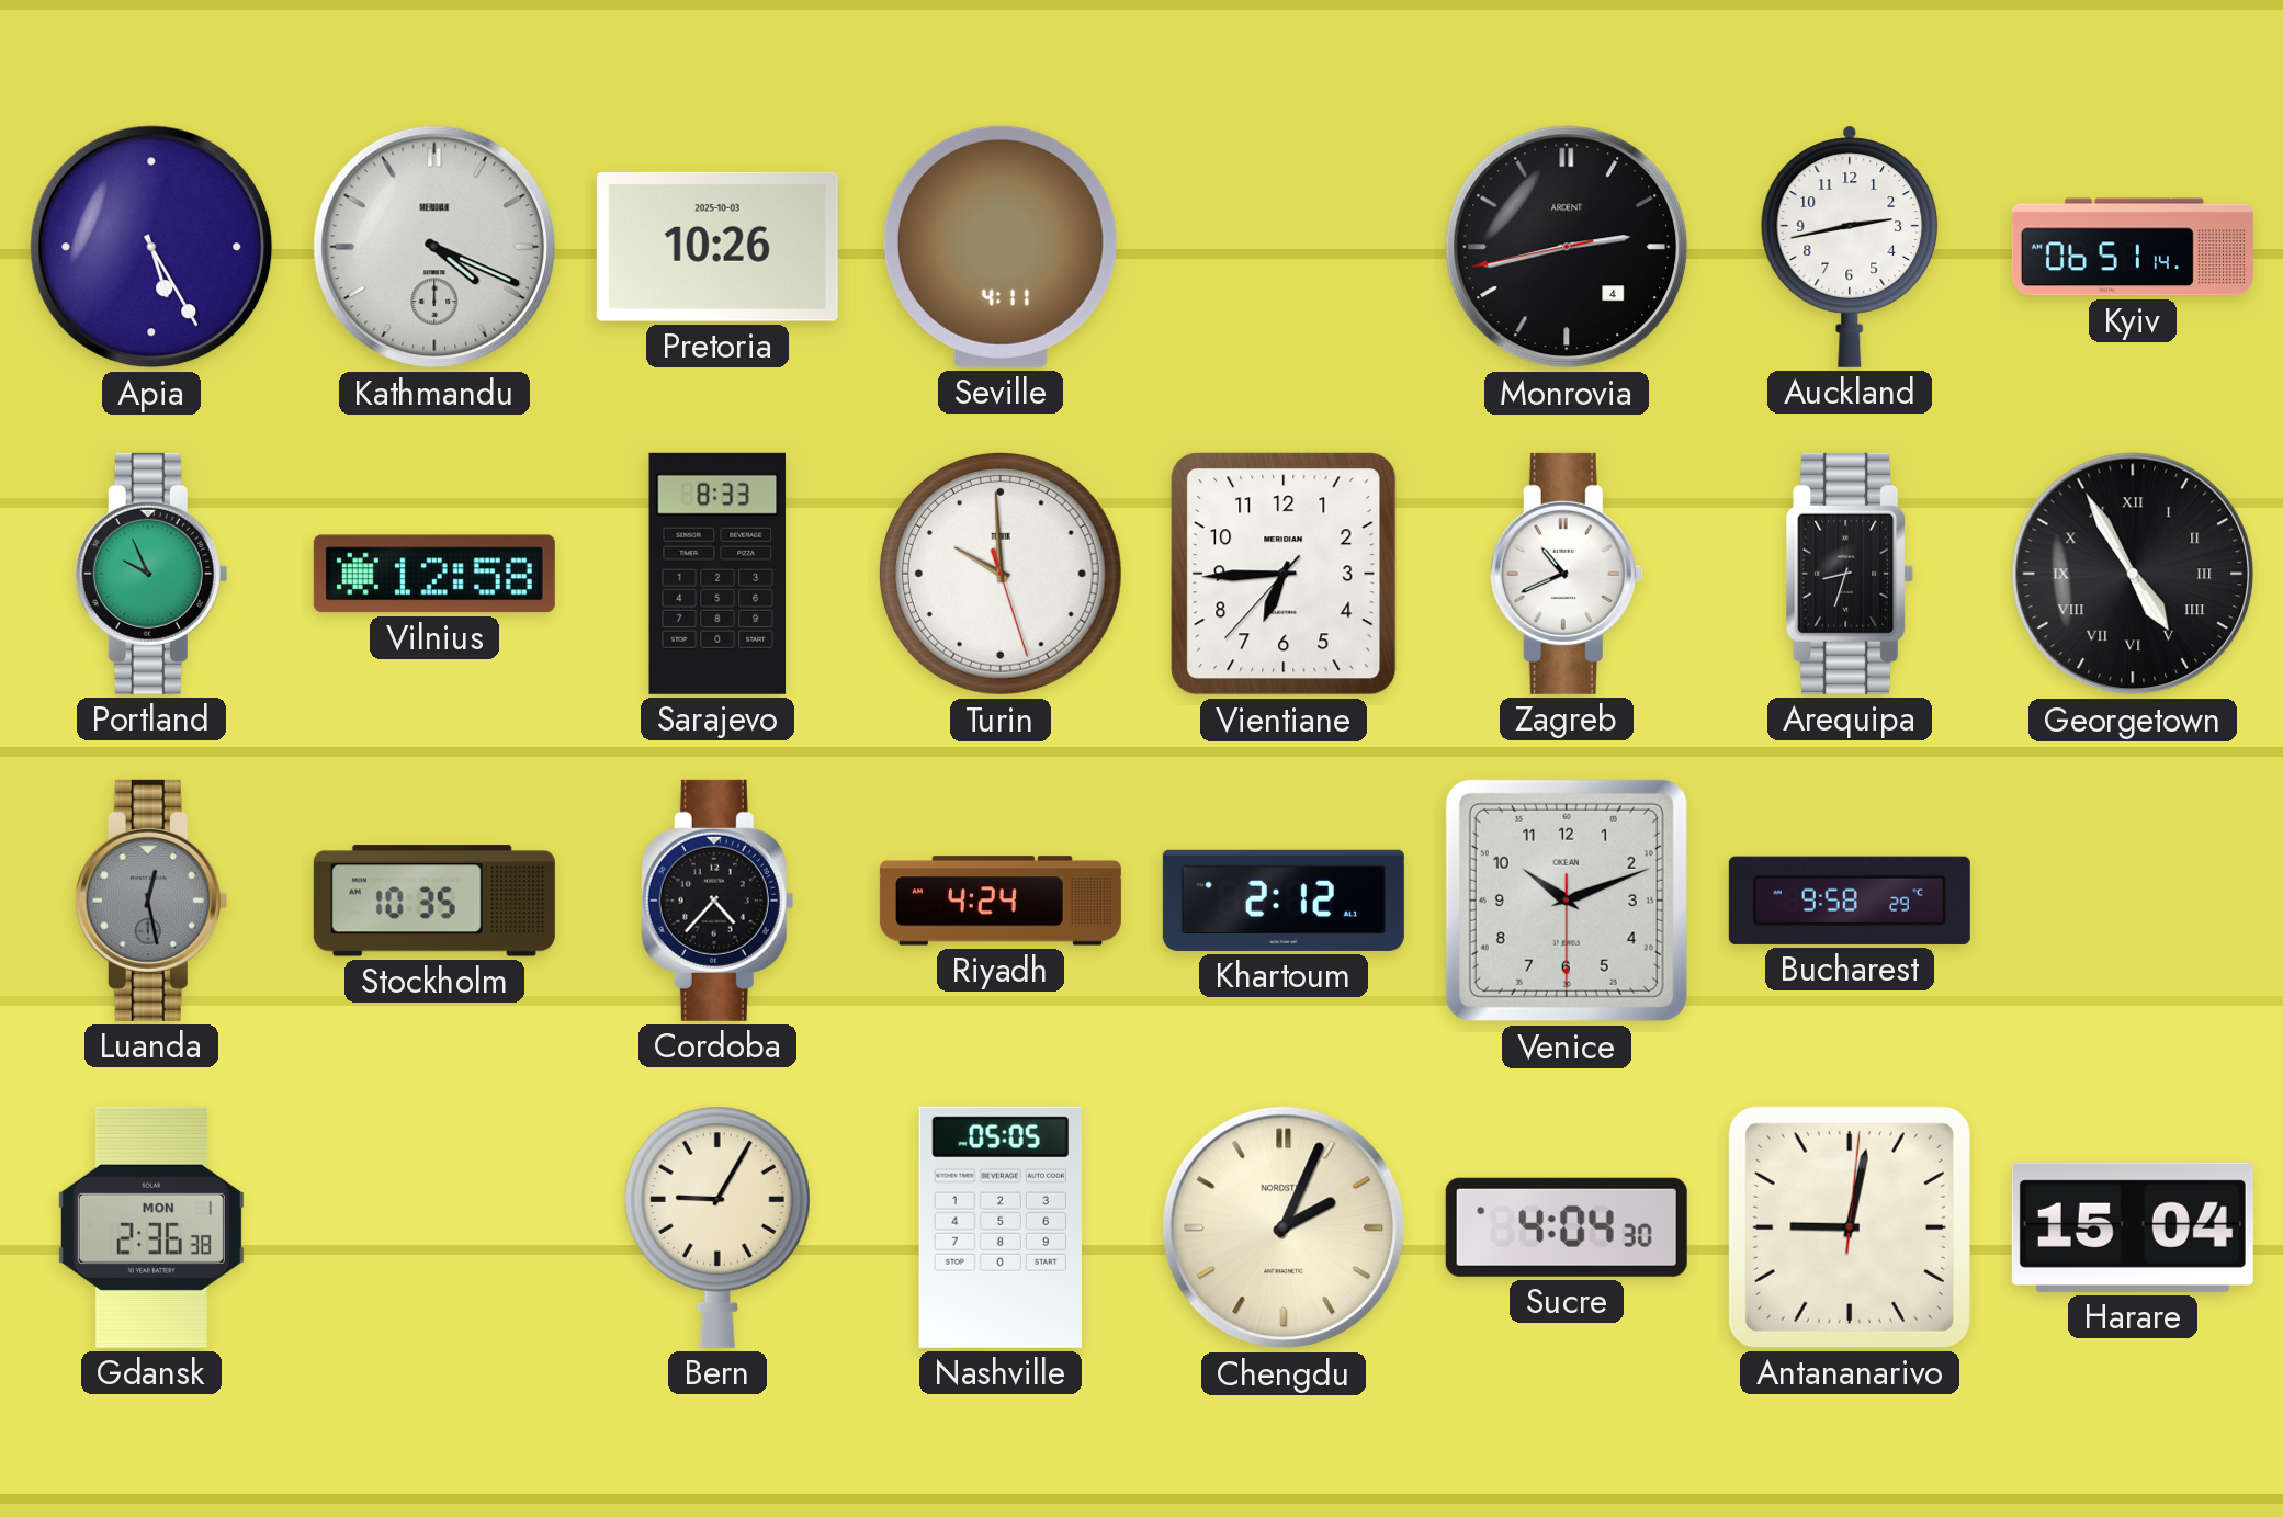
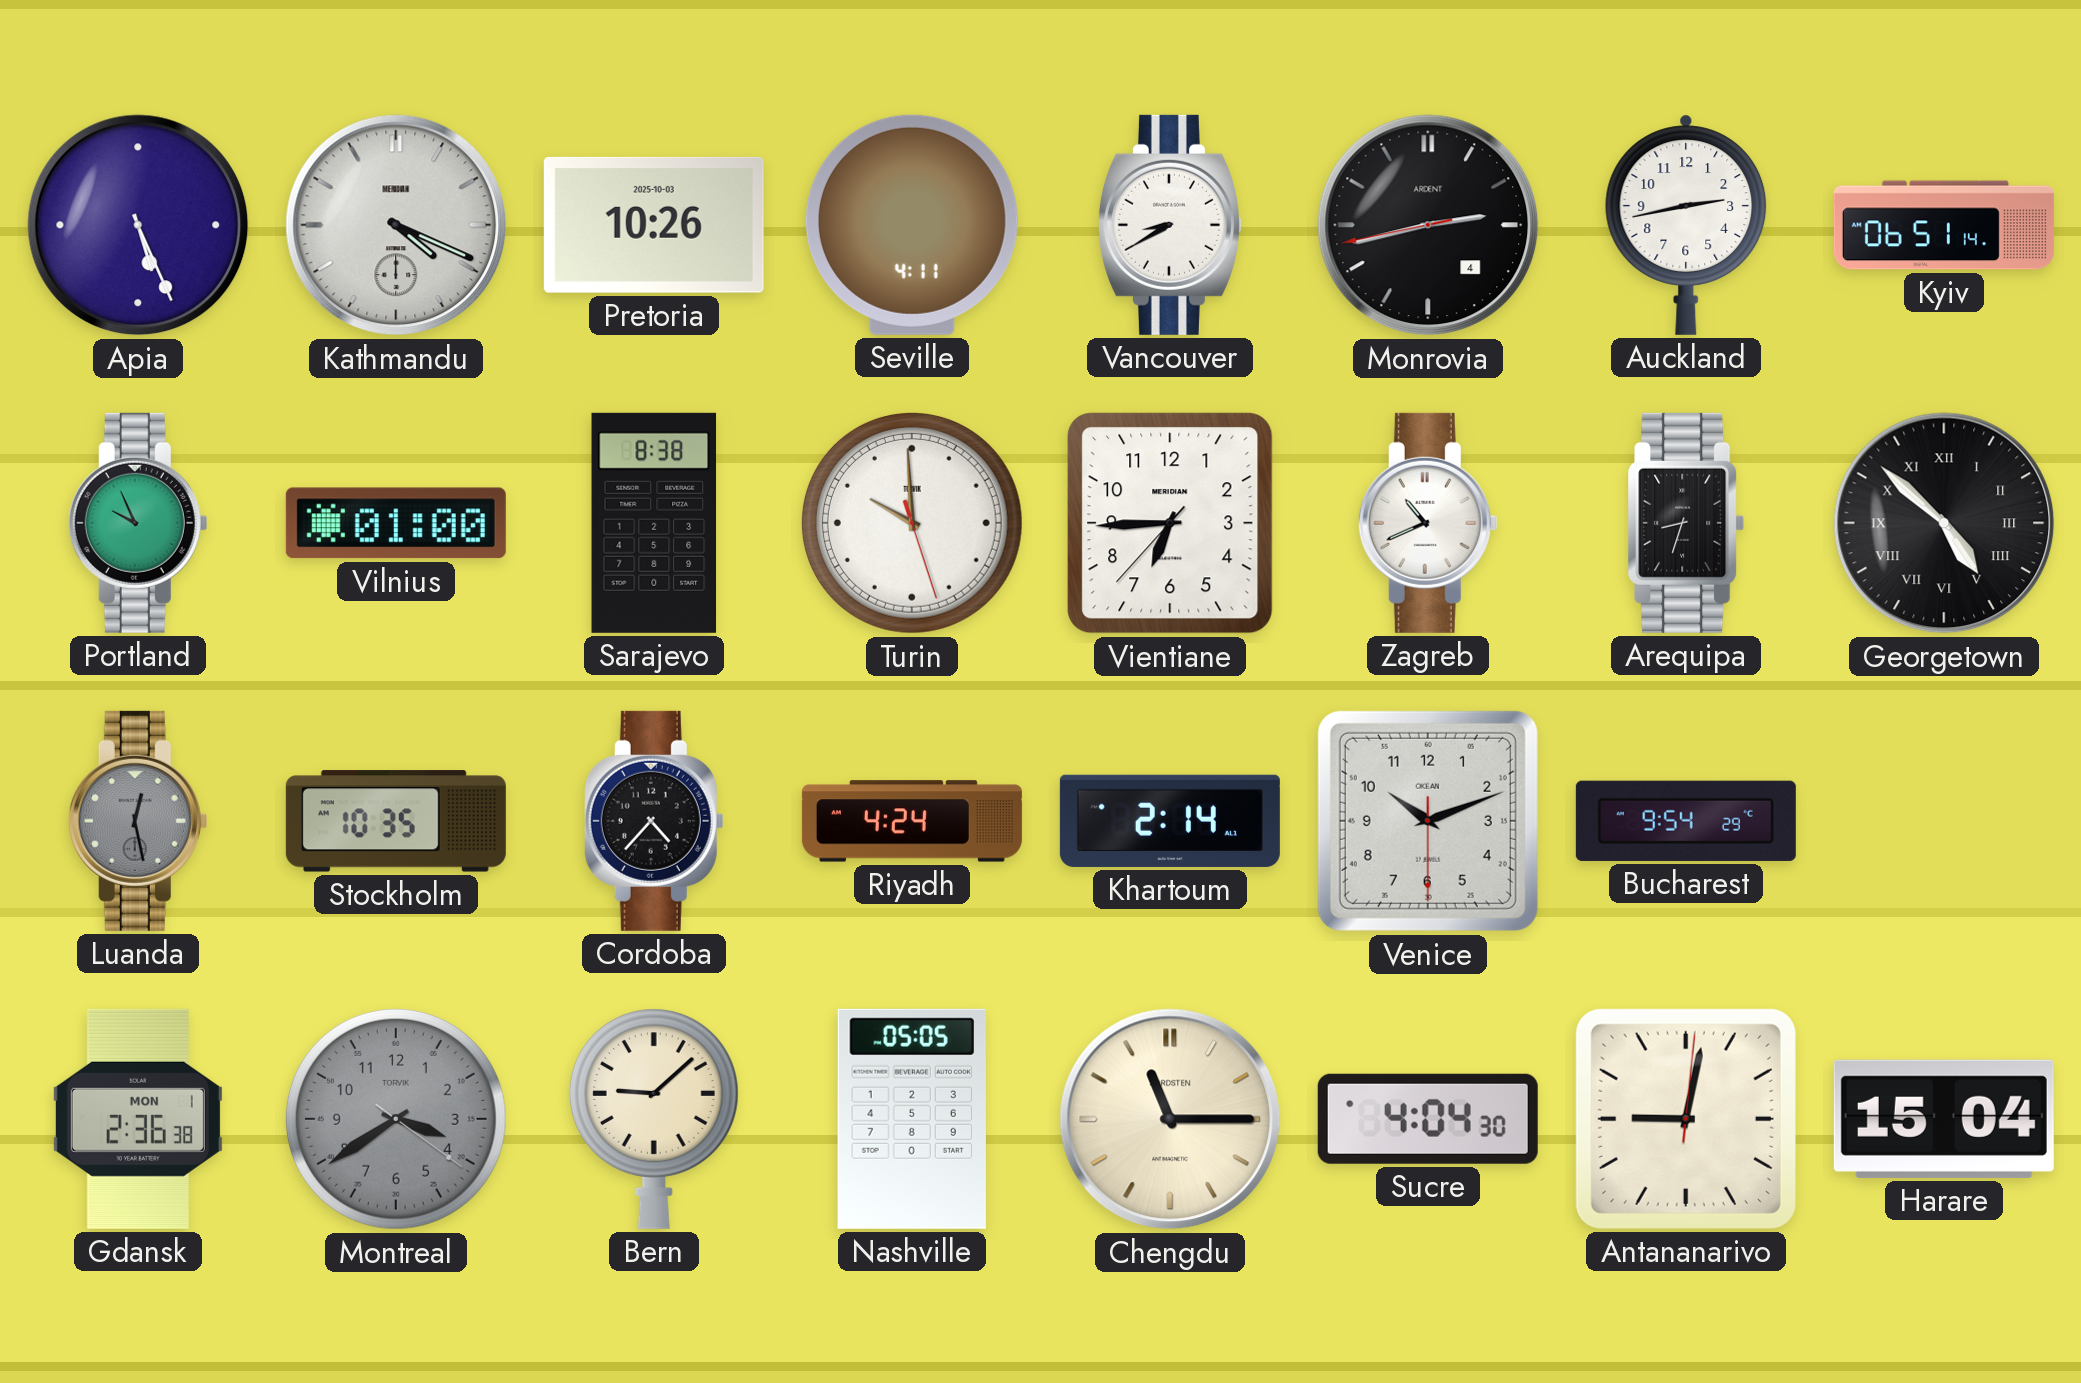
Apia: 5:25 -> 5:26 (138, 225)
Vancouver: none -> 8:40 (1170, 225)
Vilnius: 12:58 -> 01:00 (396, 523)
Sarajevo: 8:33 -> 8:38 (654, 523)
Georgetown: 4:55 -> 4:52 (1944, 523)
Khartoum: 2:12 -> 2:14 (1170, 821)
Bucharest: 9:58 -> 9:54 (1686, 821)
Montreal: none -> 3:39 (396, 1119)
Bern: 9:05 -> 9:08 (654, 1119)
Chengdu: 2:04 -> 11:15 (1170, 1119)
